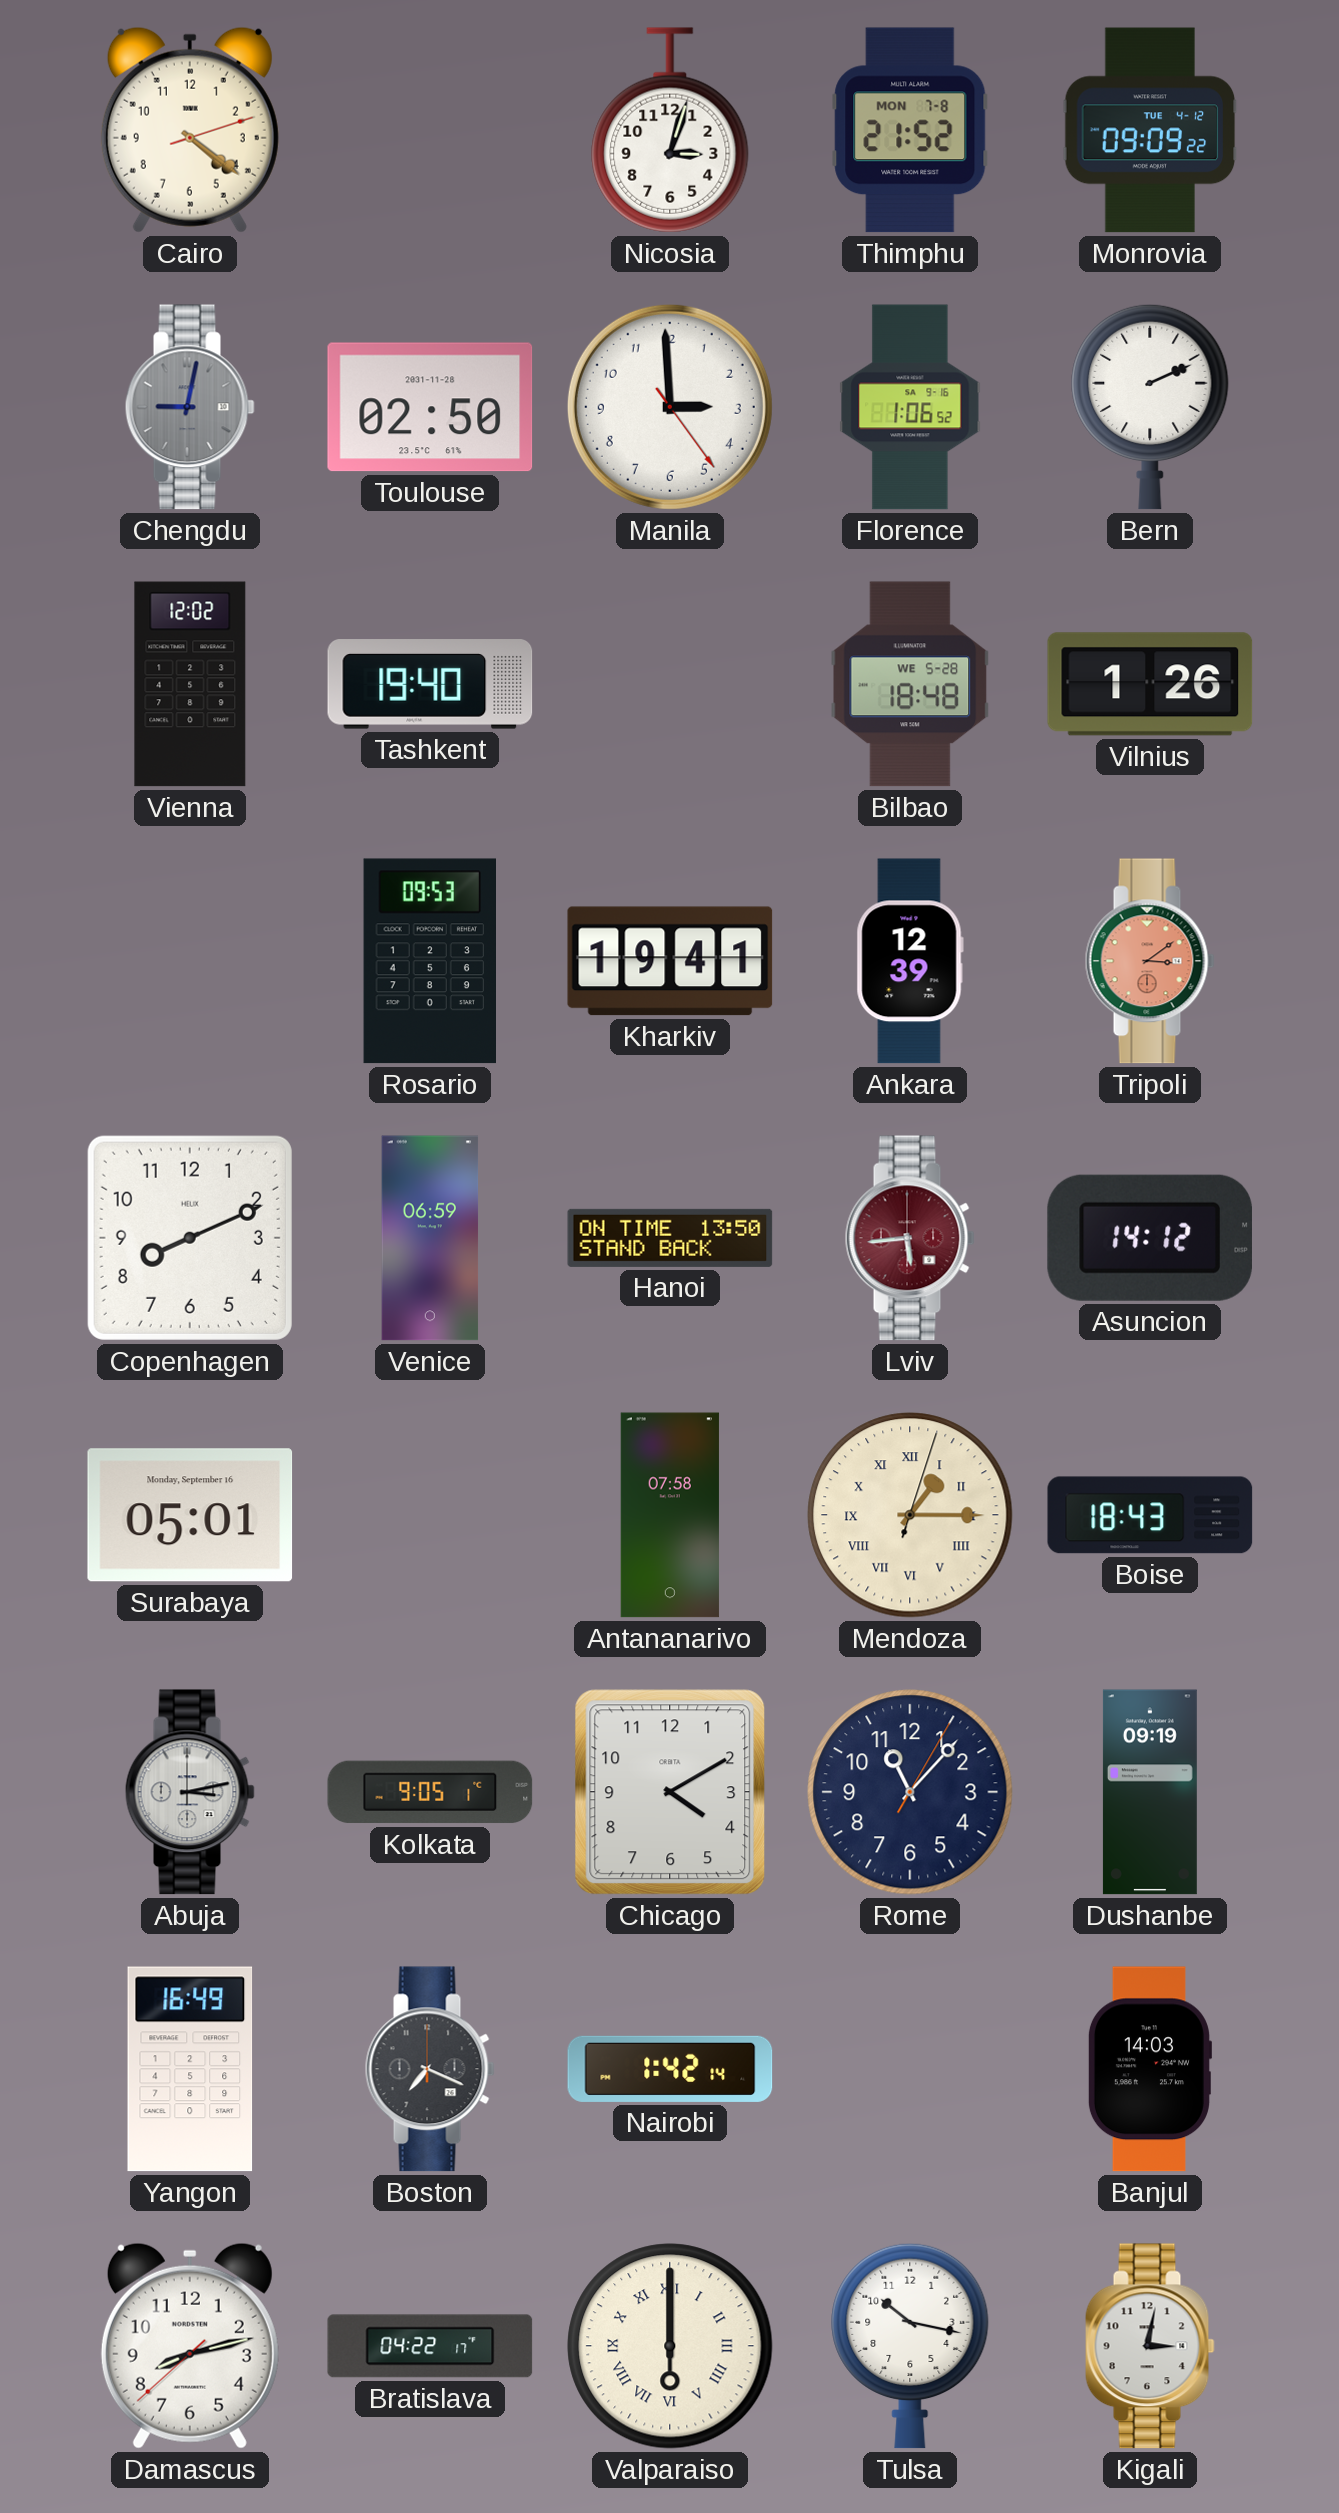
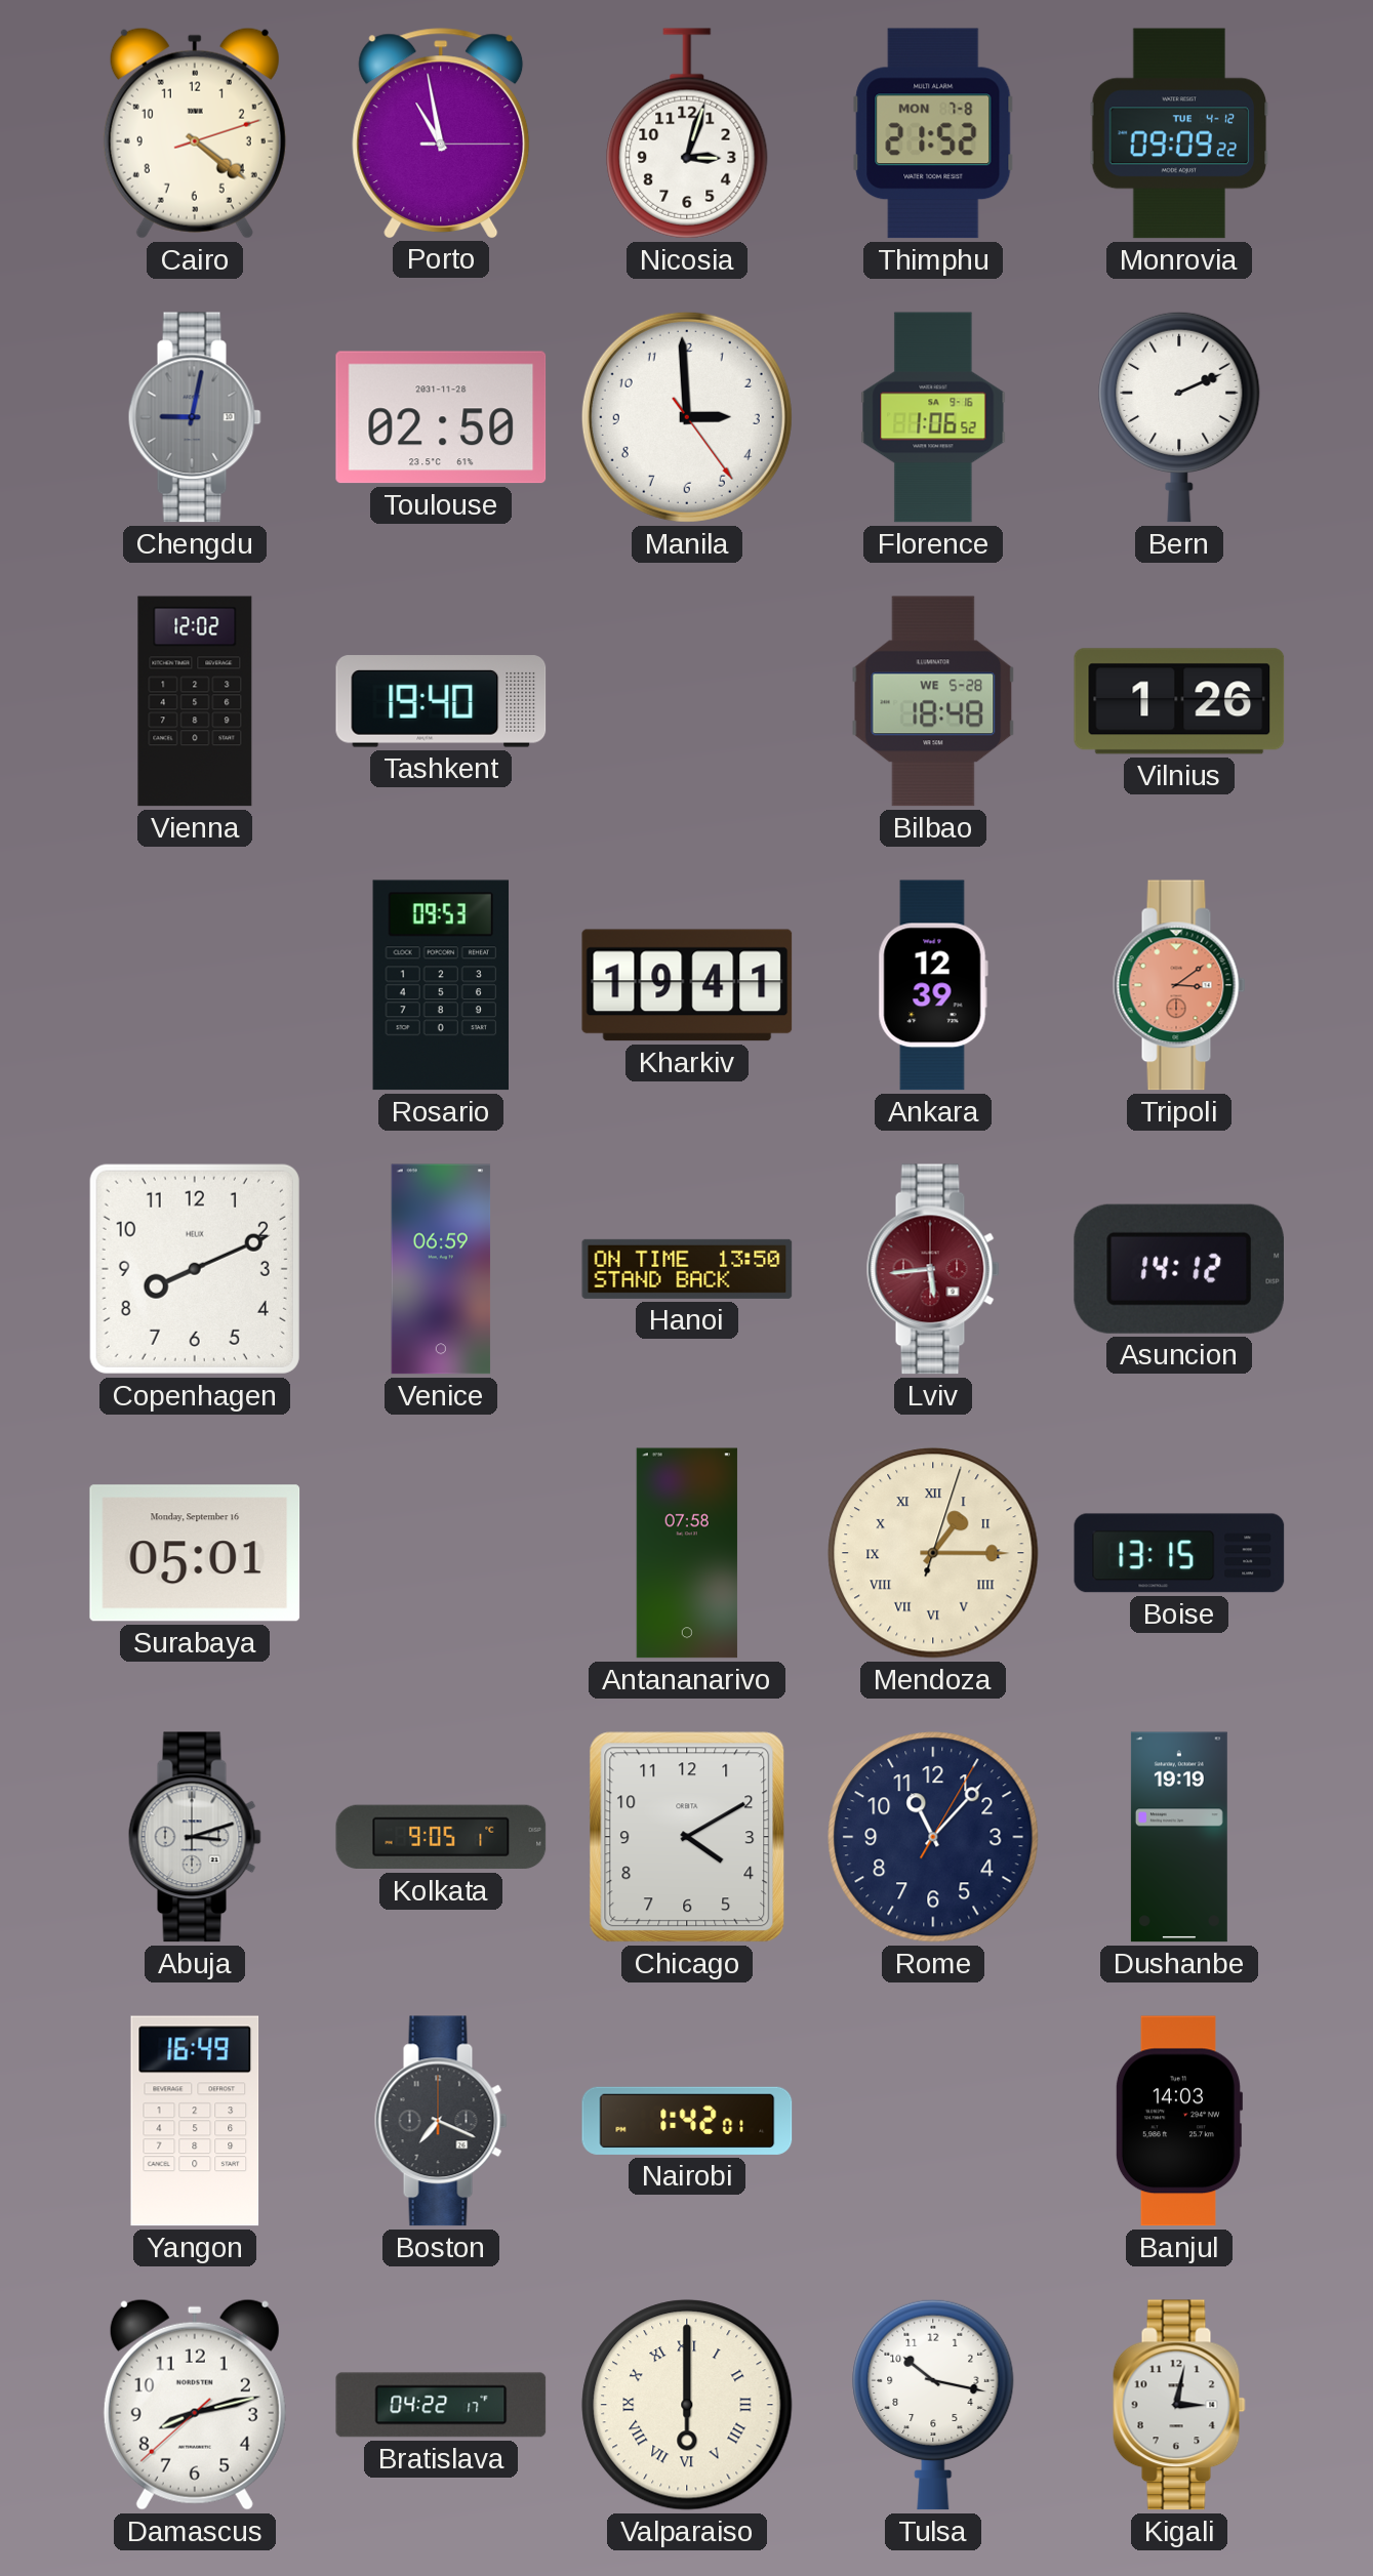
Porto: none -> 10:58 (441, 133)
Boise: 18:43 -> 13:15 (1179, 1553)
Abuja: 3:13 -> 3:12 (195, 1837)
Dushanbe: 09:19 -> 19:19 (1179, 1837)
Nairobi: 1:42:14 -> 1:42:01 (687, 2121)
